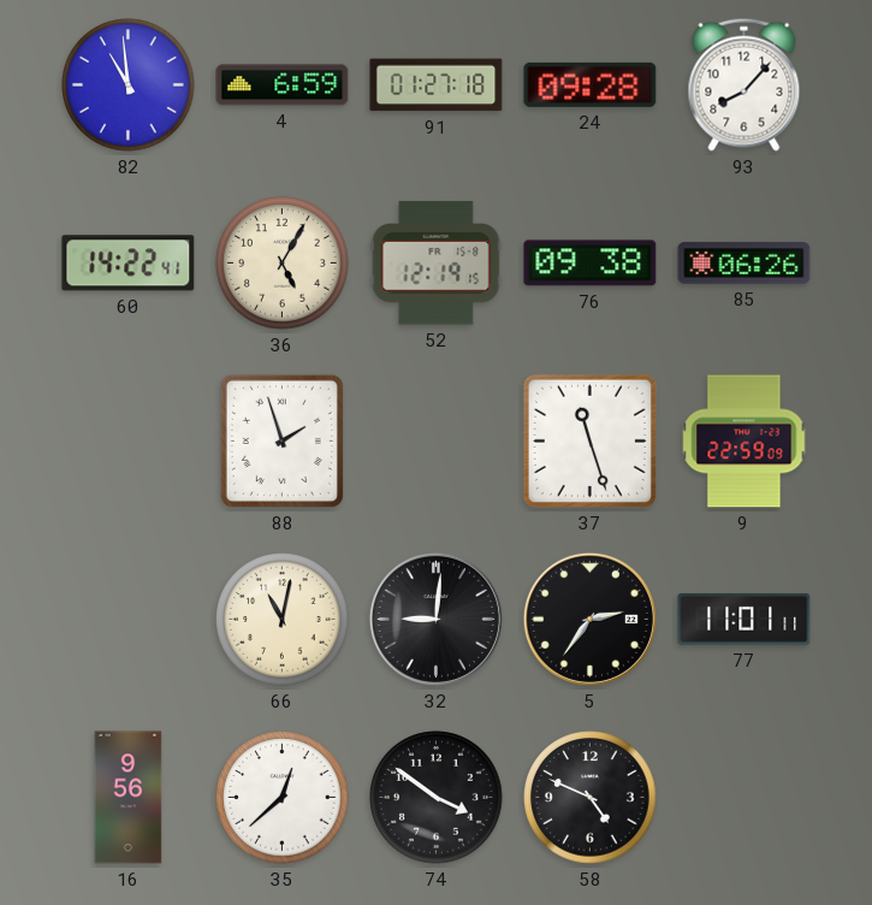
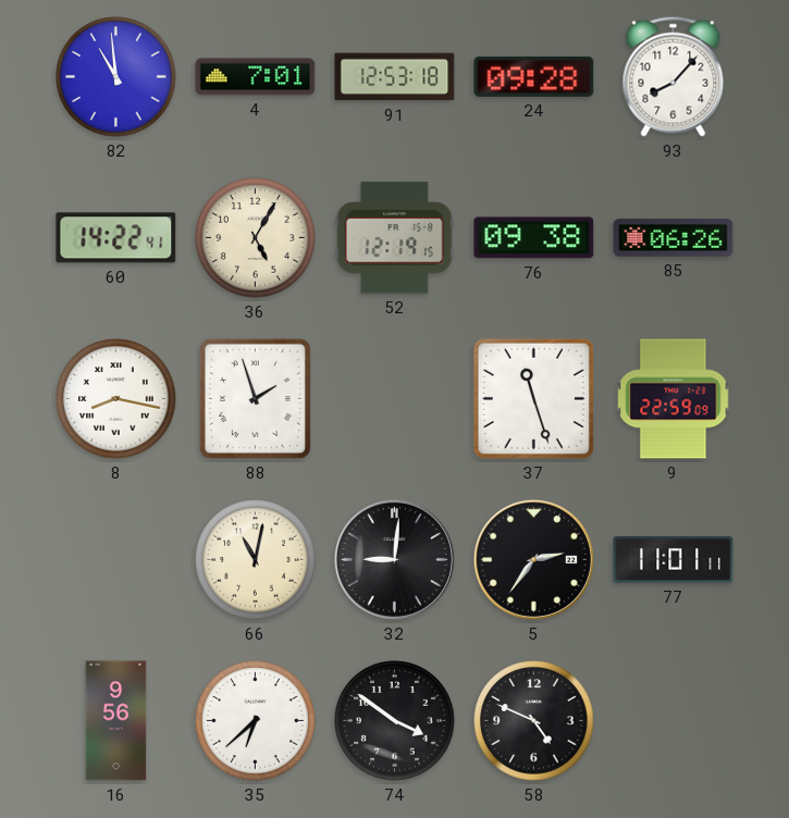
4: 6:59 -> 7:01 (256, 77)
91: 01:27 -> 12:53 (395, 77)
8: none -> 8:17 (116, 399)
35: 12:38 -> 6:38 (256, 721)
